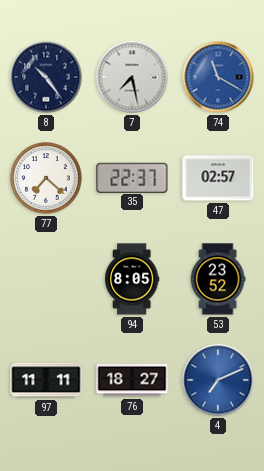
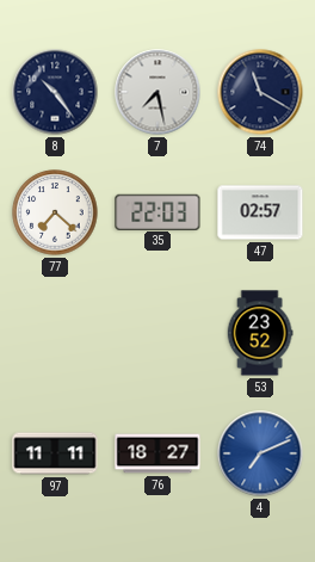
74 dial: blue -> navy (260, 92)
35: 22:37 -> 22:03 (157, 211)
94: 8:05 -> none (132, 279)
